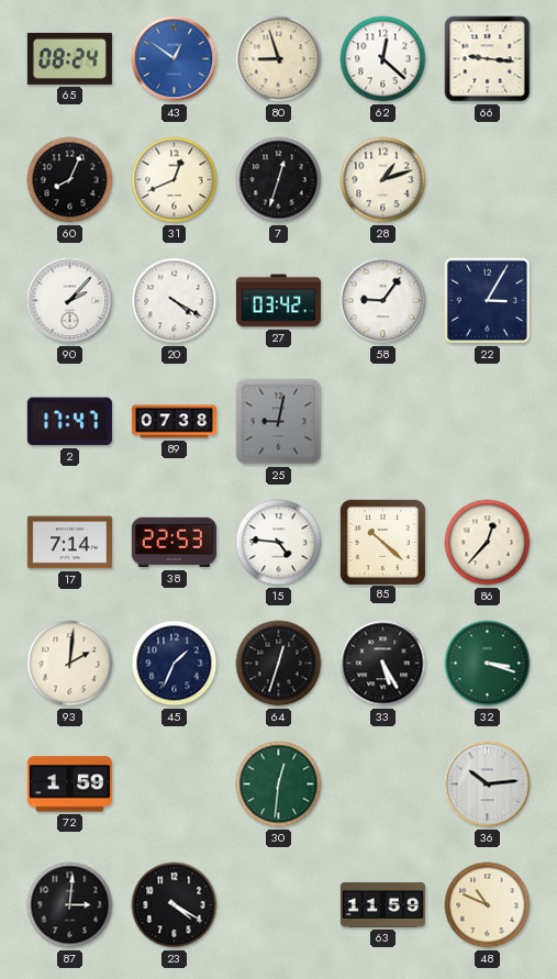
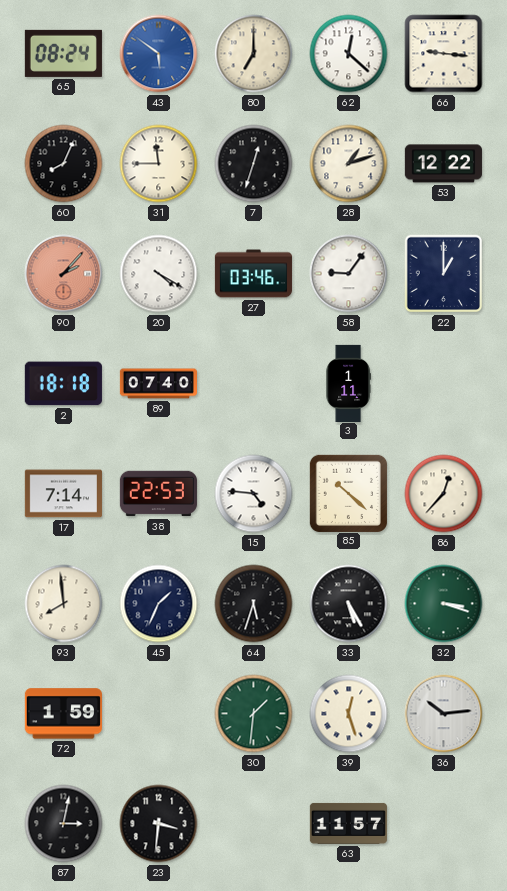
43: 12:51 -> 5:51 (159, 54)
80: 8:57 -> 7:00 (254, 54)
31: 12:41 -> 11:45 (159, 164)
53: none -> 12:22 (443, 164)
90 dial: white -> salmon (64, 274)
27: 03:42 -> 03:46 (253, 274)
22: 3:05 -> 1:00 (444, 274)
2: 17:47 -> 18:18 (63, 384)
89: 07:38 -> 07:40 (158, 384)
25: 9:02 -> none (279, 422)
3: none -> 1:11 (348, 383)
93: 2:01 -> 7:59 (64, 604)
64: 12:33 -> 5:33 (254, 604)
30: 12:31 -> 1:31 (254, 714)
39: none -> 12:27 (349, 714)
87: 3:01 -> 3:02 (64, 824)
23: 4:20 -> 3:31 (159, 824)
63: 11:59 -> 11:57 (348, 823)
48: 10:49 -> none (488, 905)
